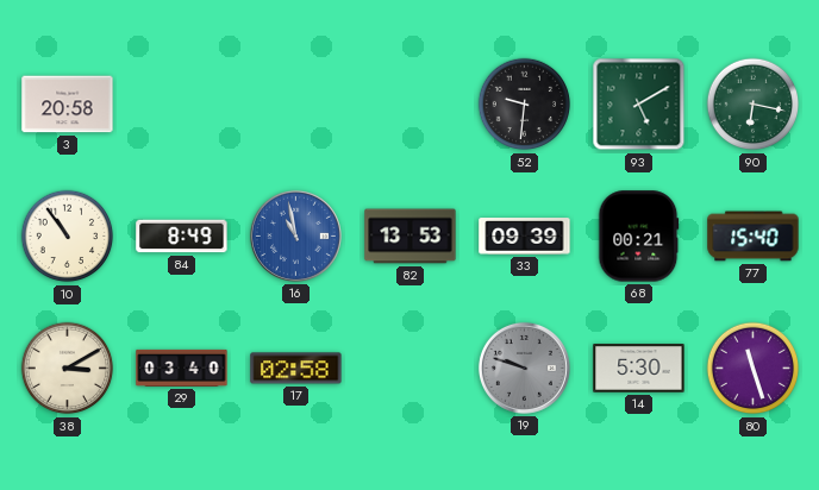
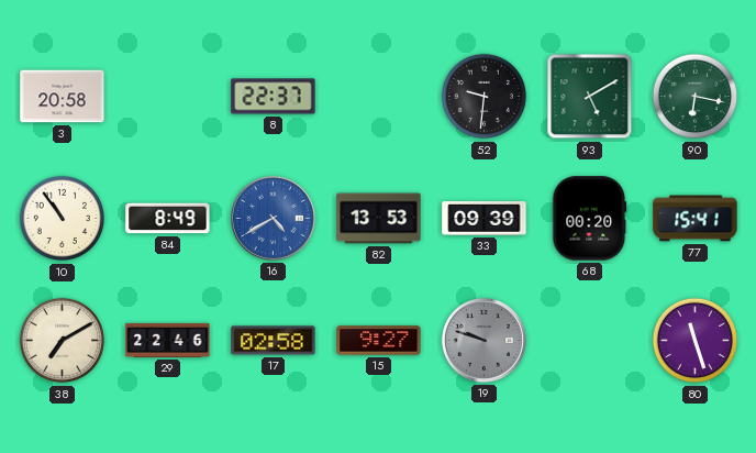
8: none -> 22:37 (274, 97)
16: 10:58 -> 4:40 (273, 218)
68: 00:21 -> 00:20 (590, 219)
77: 15:40 -> 15:41 (696, 219)
38: 3:10 -> 7:10 (63, 341)
29: 03:40 -> 22:46 (168, 340)
15: none -> 9:27 (379, 341)
14: 5:30 -> none (639, 369)
